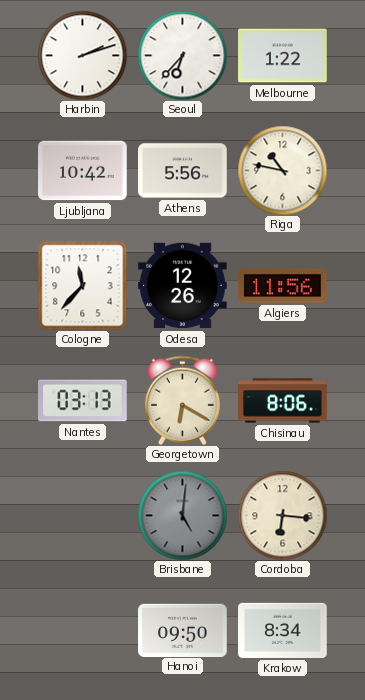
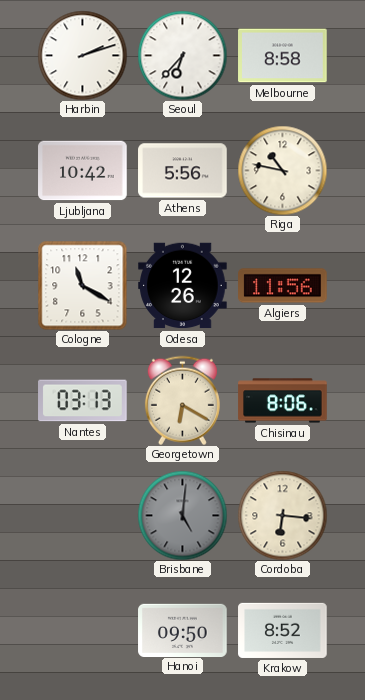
Melbourne: 1:22 -> 8:58 (283, 56)
Cologne: 11:37 -> 11:20 (82, 285)
Krakow: 8:34 -> 8:52 (283, 630)
